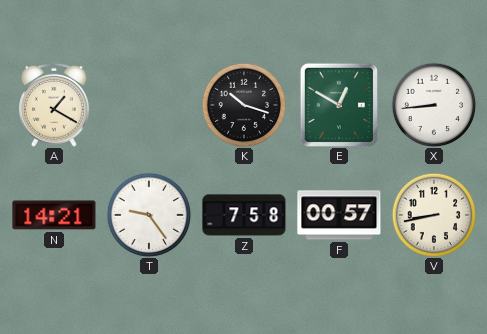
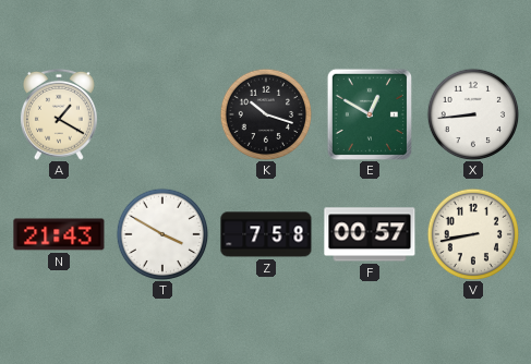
N: 14:21 -> 21:43 (59, 234)
T: 9:24 -> 3:50 (162, 234)
